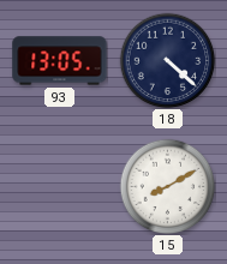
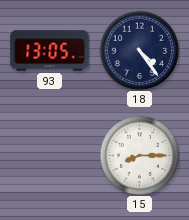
18: 4:22 -> 4:24 (139, 50)
15: 8:10 -> 8:15 (139, 155)
